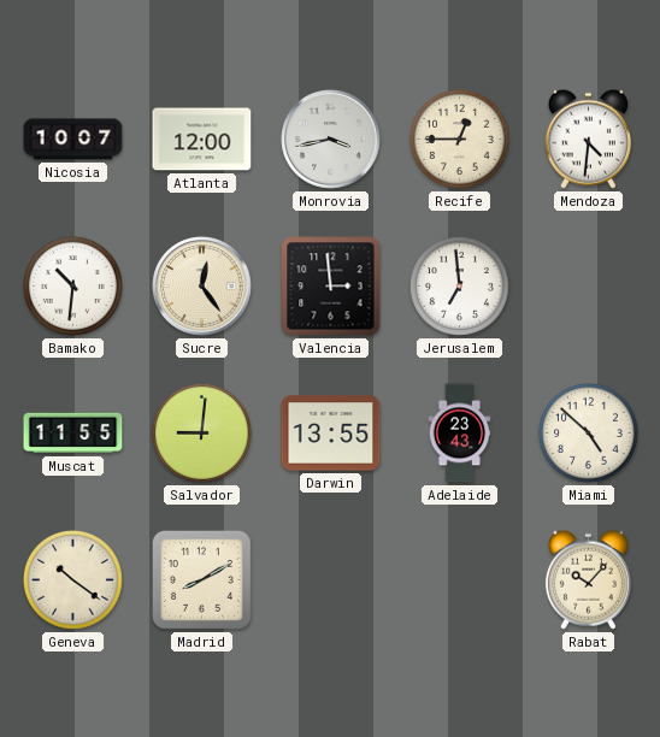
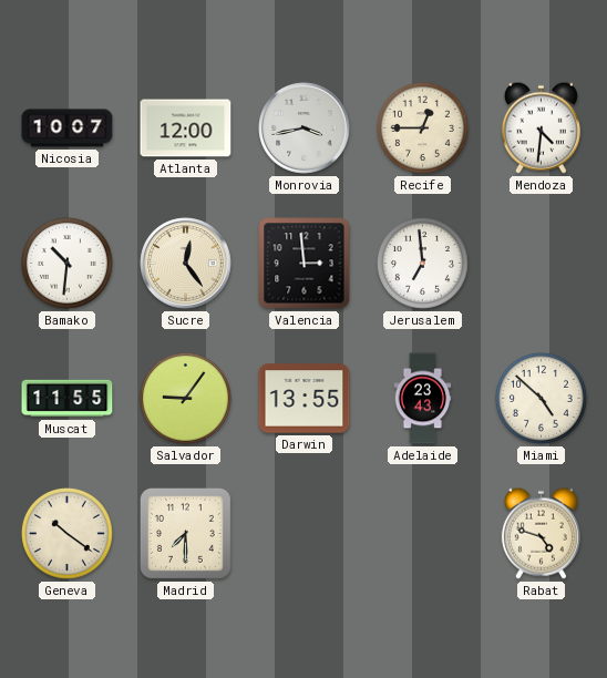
Salvador: 9:01 -> 9:06 (186, 399)
Madrid: 8:10 -> 7:30 (185, 533)
Rabat: 10:07 -> 4:48 (541, 533)
